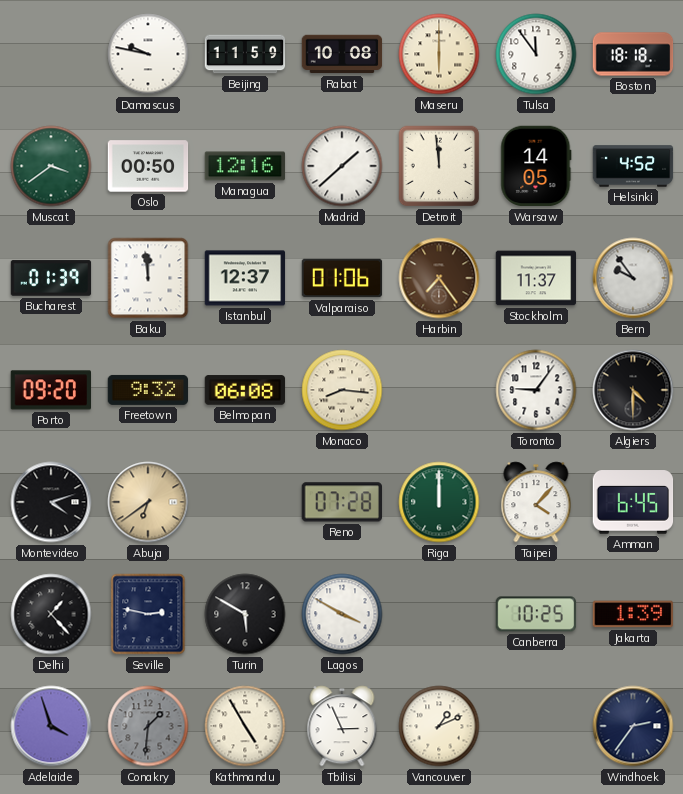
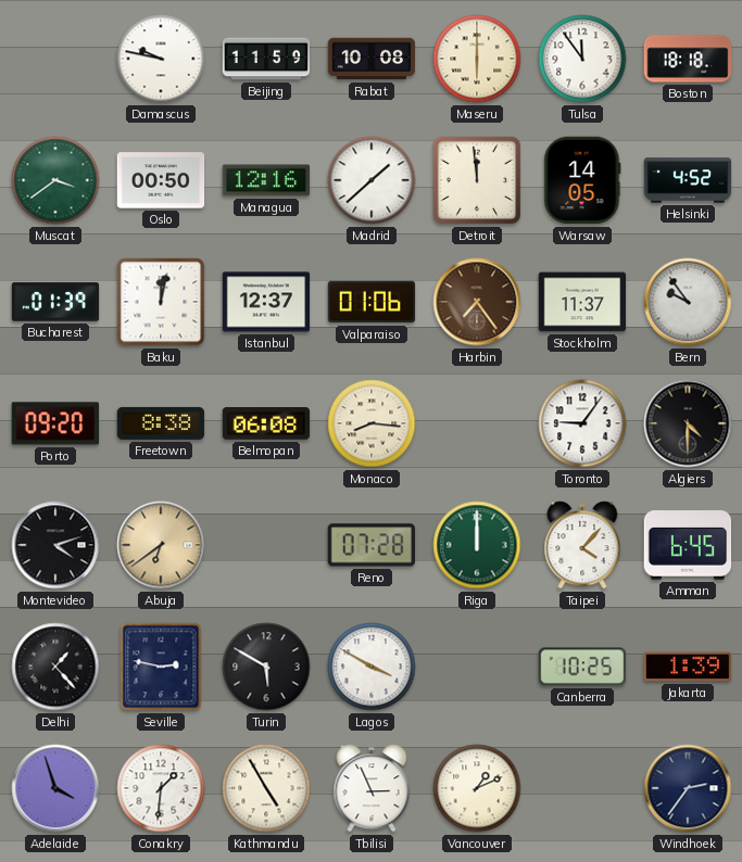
Baku: 11:59 -> 12:02 (161, 302)
Freetown: 9:32 -> 8:38 (161, 423)
Conakry dial: grey -> white (161, 788)
